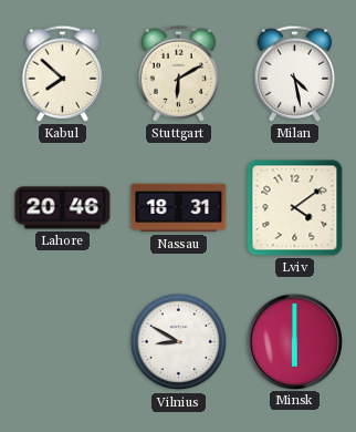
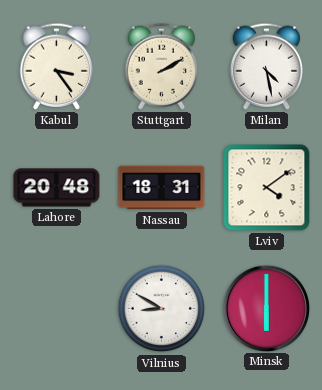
Kabul: 7:52 -> 3:24 (57, 66)
Stuttgart: 6:10 -> 2:10 (162, 66)
Lahore: 20:46 -> 20:48 (57, 188)
